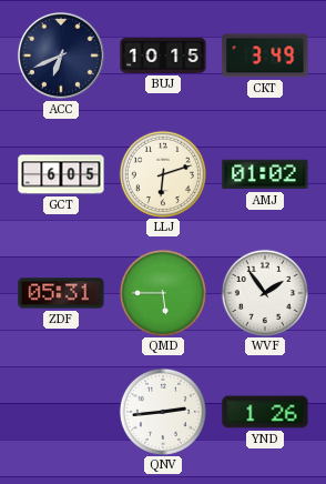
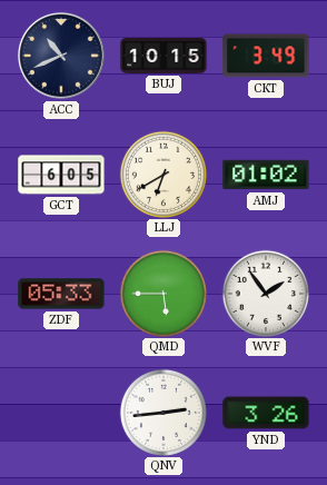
ACC: 6:41 -> 10:41 (61, 56)
LLJ: 6:12 -> 6:40 (162, 174)
ZDF: 05:31 -> 05:33 (61, 294)
YND: 1:26 -> 3:26 (266, 413)
